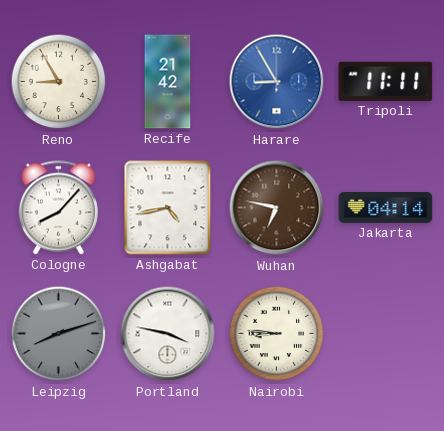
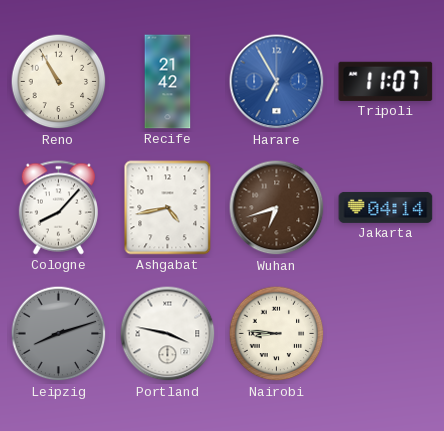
Reno: 8:55 -> 10:55 (59, 82)
Harare: 8:55 -> 6:55 (277, 82)
Tripoli: 11:11 -> 11:07 (386, 81)
Wuhan: 6:47 -> 6:42 (277, 208)
